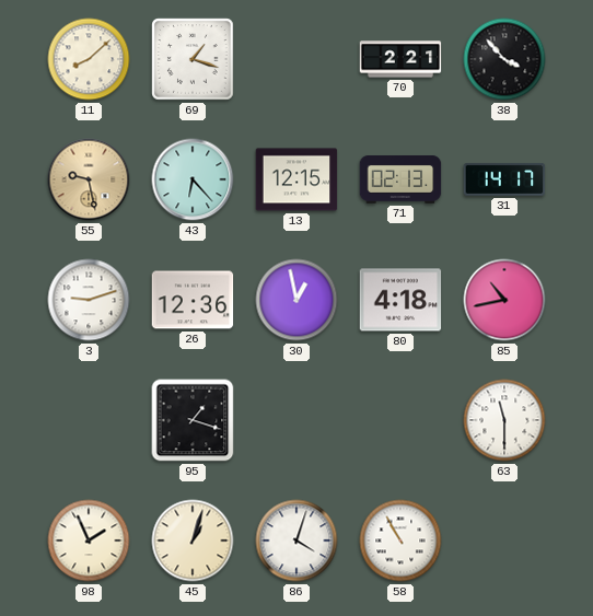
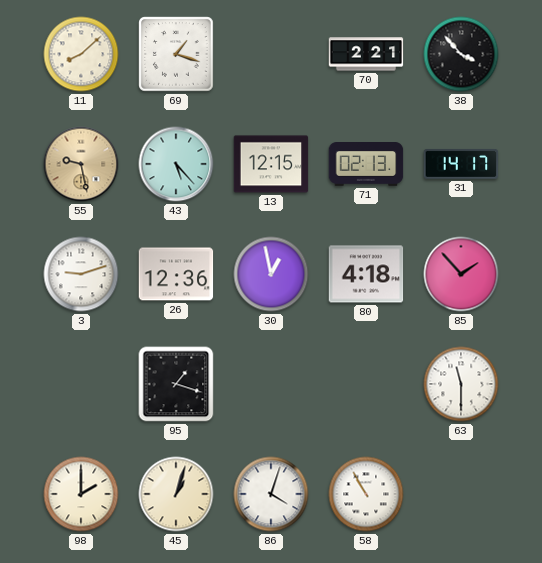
43: 6:23 -> 5:23 (176, 164)
85: 10:43 -> 1:53 (461, 274)
98: 1:56 -> 2:00 (81, 494)
